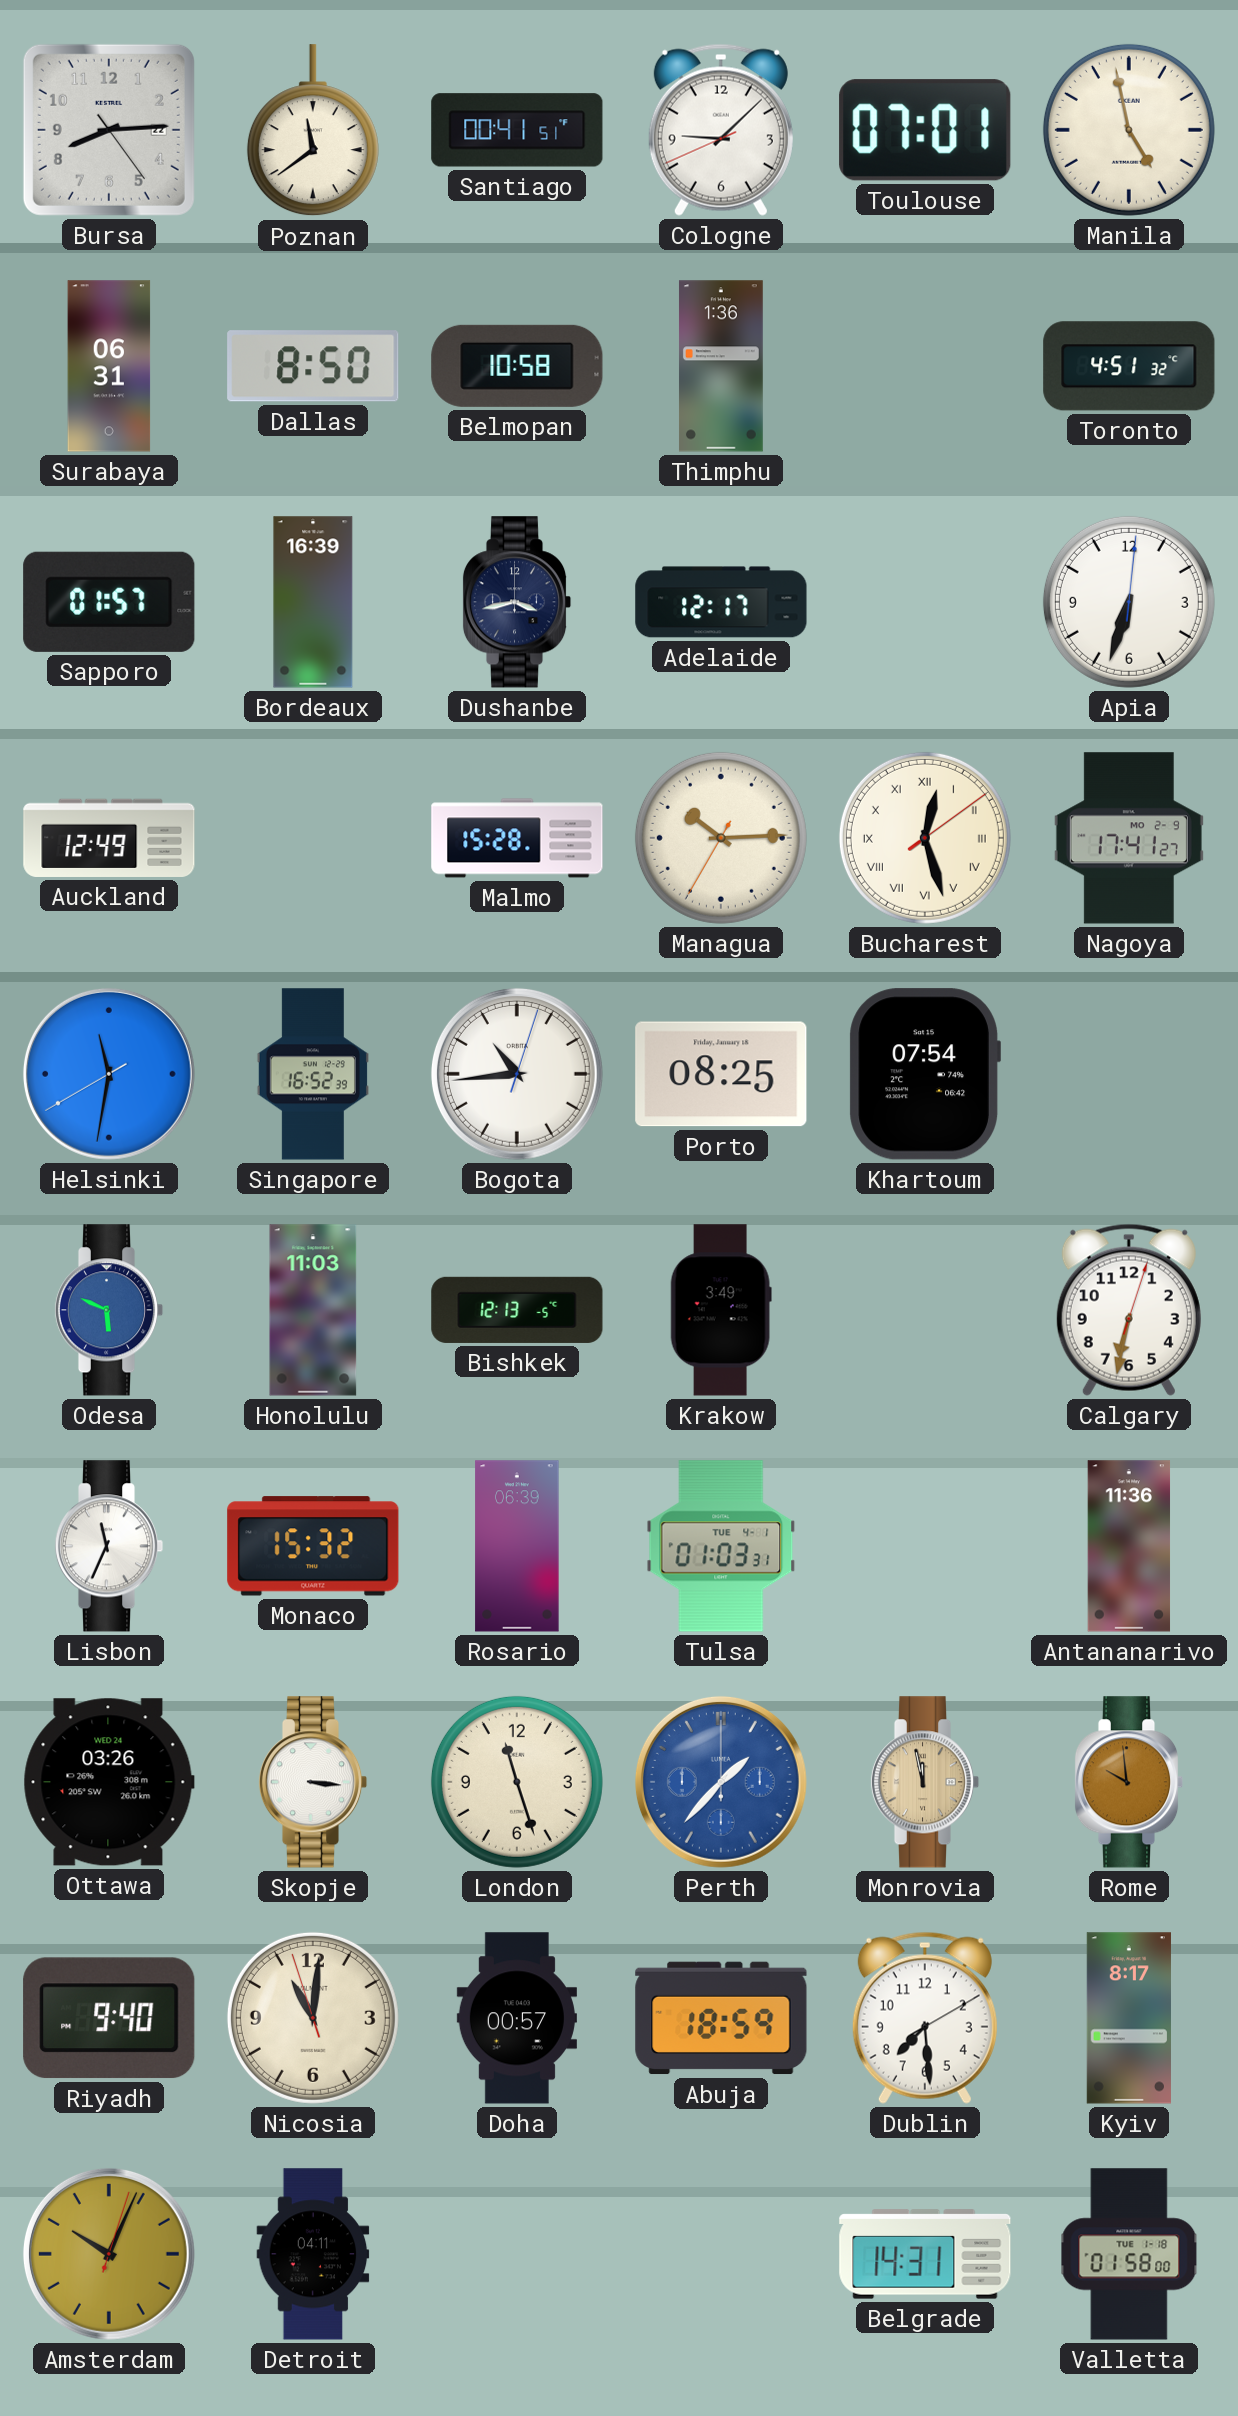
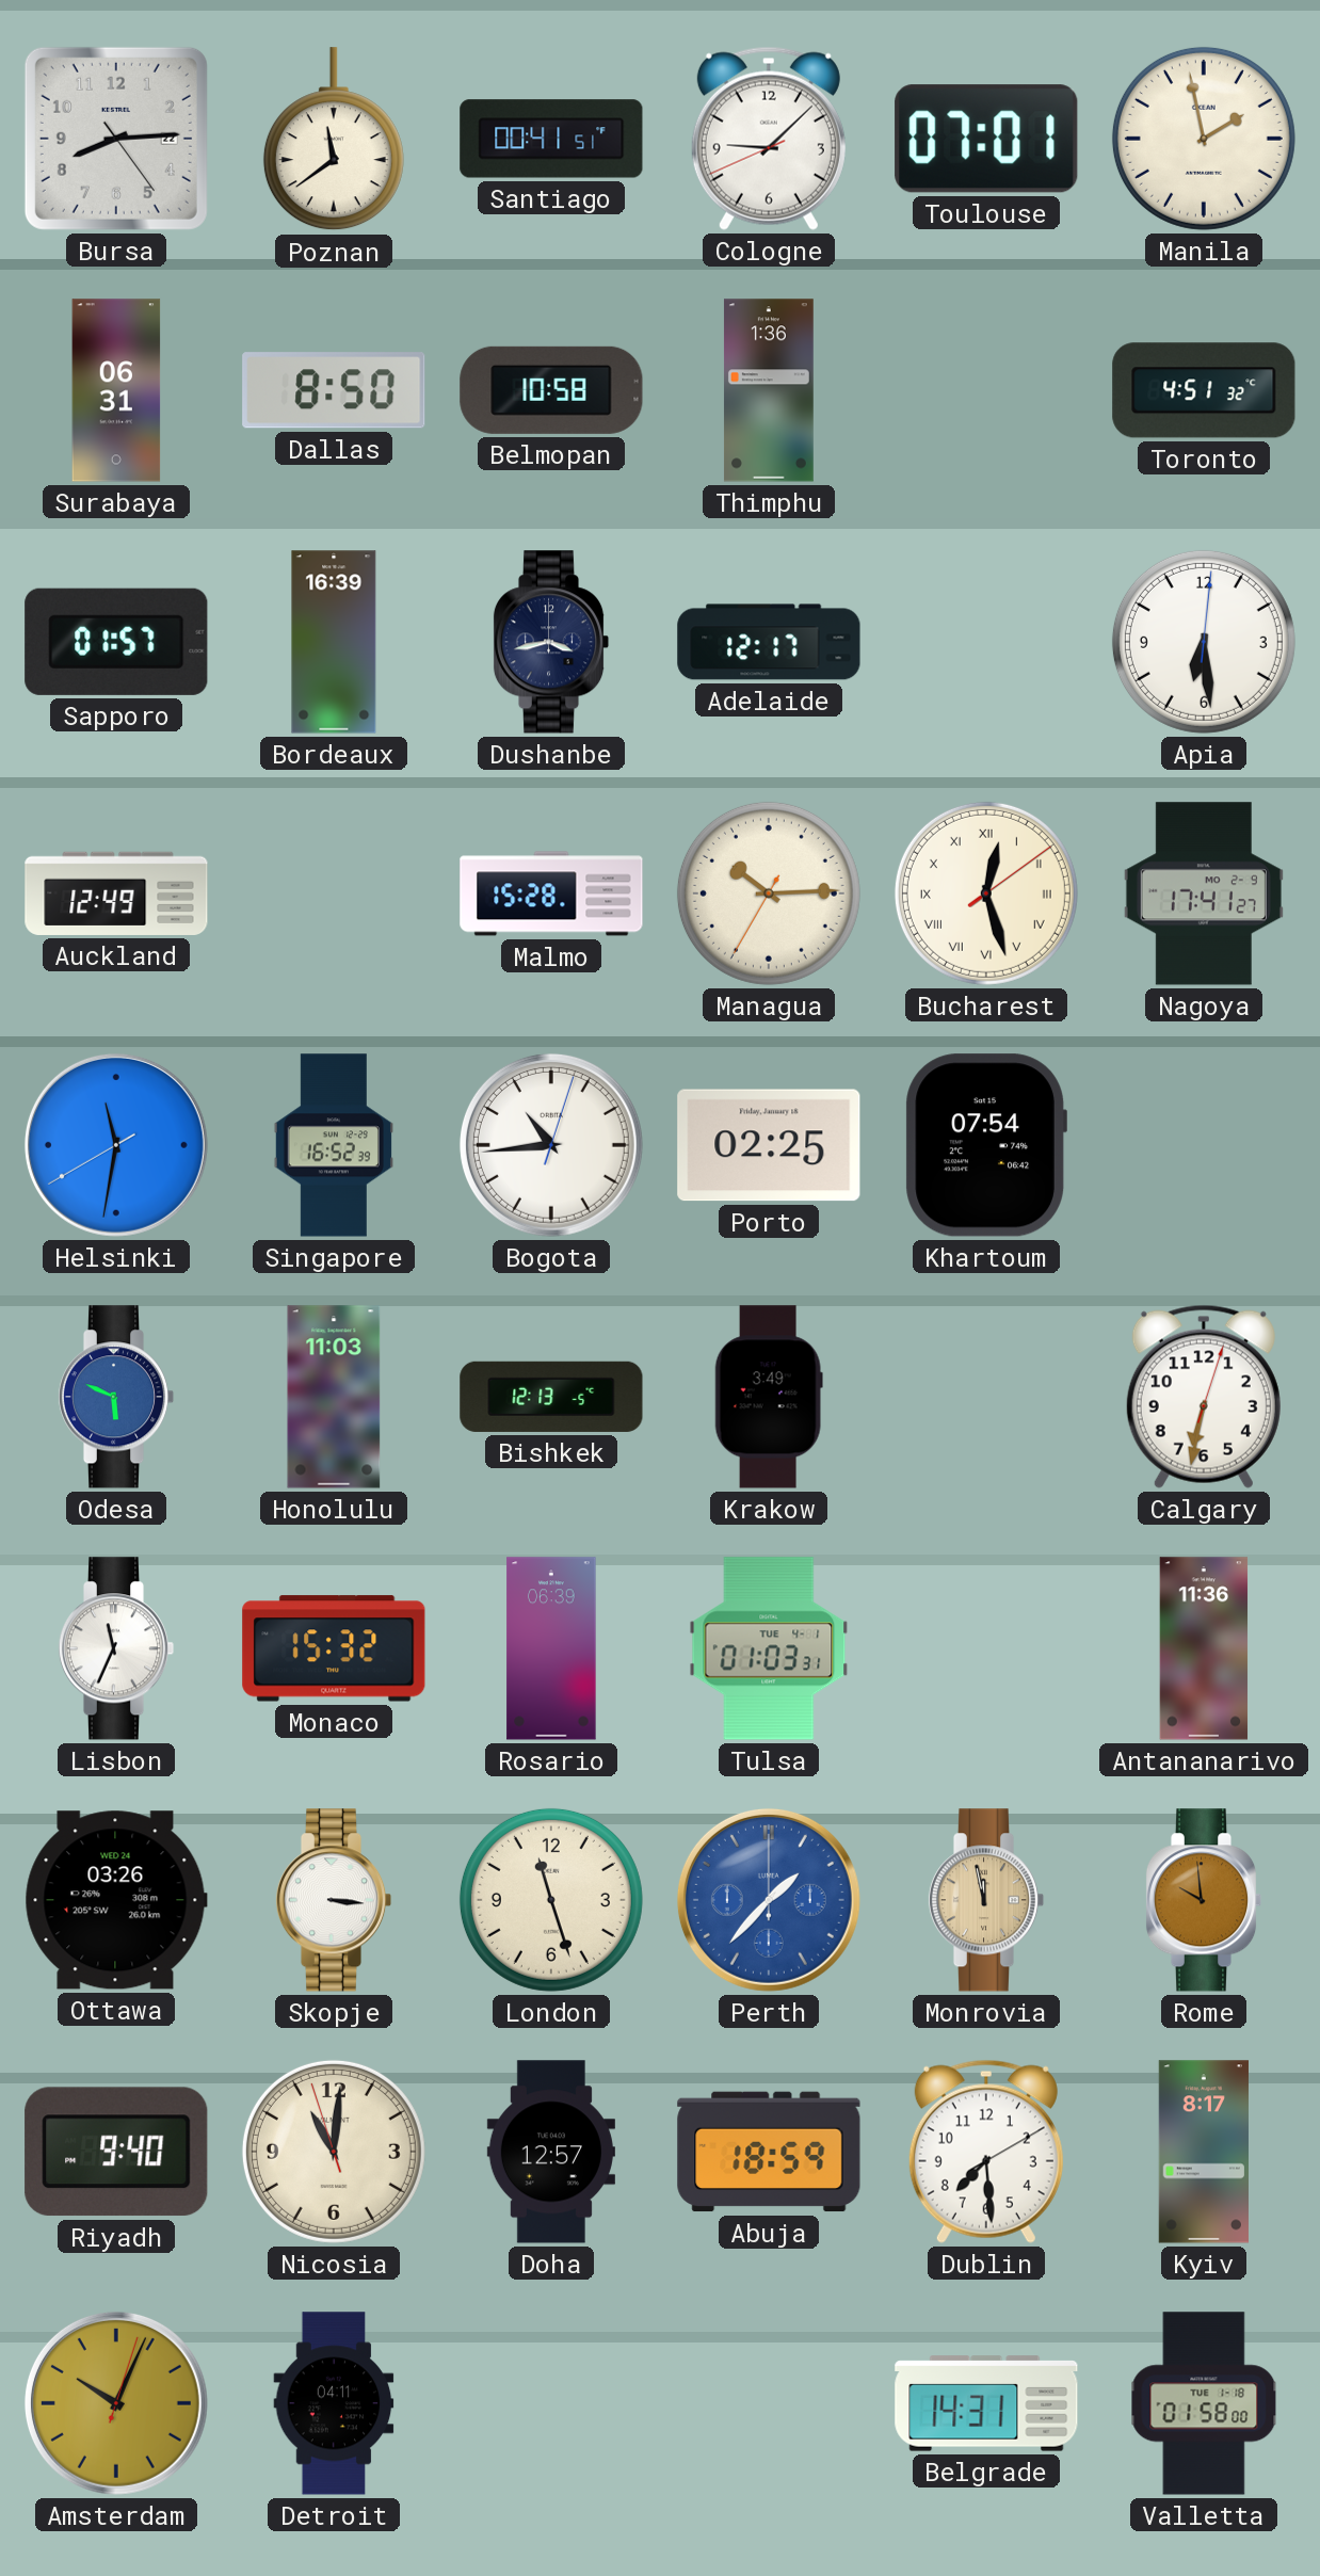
Manila: 4:58 -> 1:58 (1204, 139)
Apia: 6:33 -> 6:29 (1204, 642)
Porto: 08:25 -> 02:25 (769, 1145)
Doha: 00:57 -> 12:57 (551, 2152)
